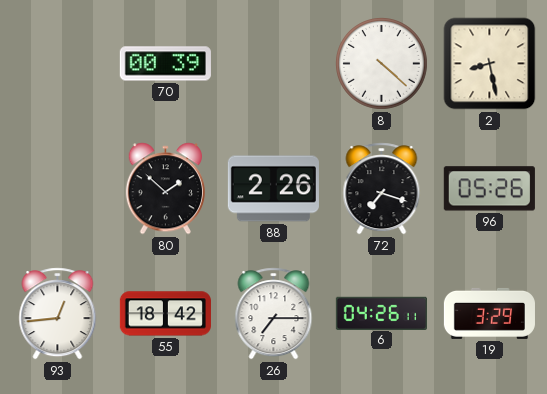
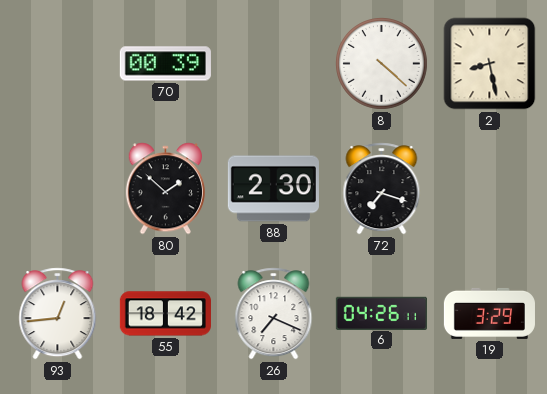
88: 2:26 -> 2:30 (273, 189)
96: 05:26 -> none (489, 189)
26: 7:15 -> 7:19 (274, 314)
